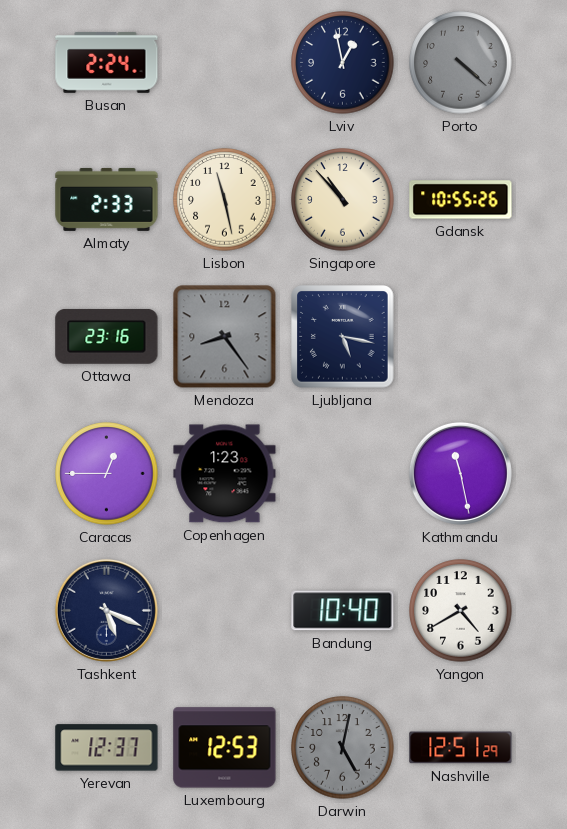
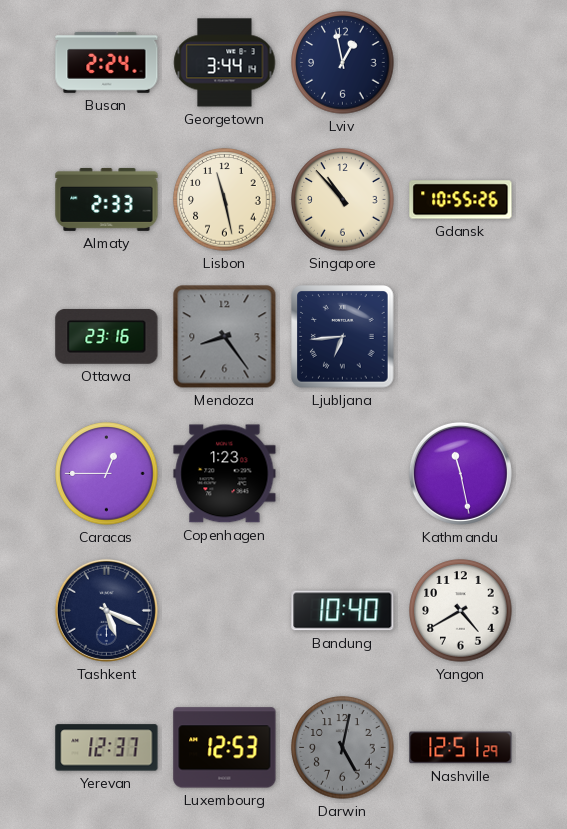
Georgetown: none -> 3:44 (225, 63)
Porto: 4:22 -> none (461, 63)
Ljubljana: 5:17 -> 6:44 (343, 337)
